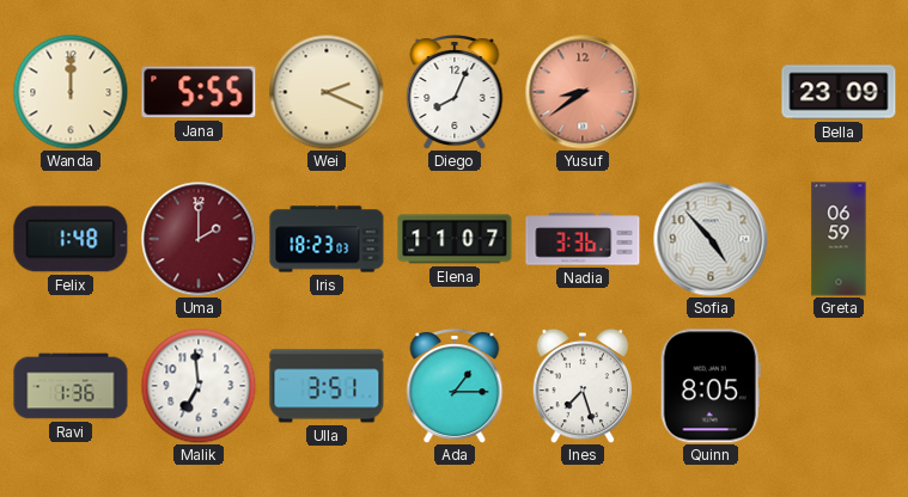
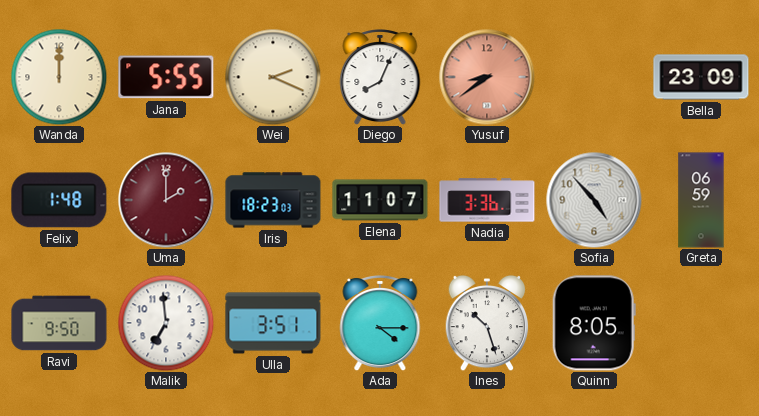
Ravi: 1:36 -> 9:50 (59, 323)
Ada: 1:15 -> 4:15 (380, 324)
Ines: 7:27 -> 10:27 (487, 323)
